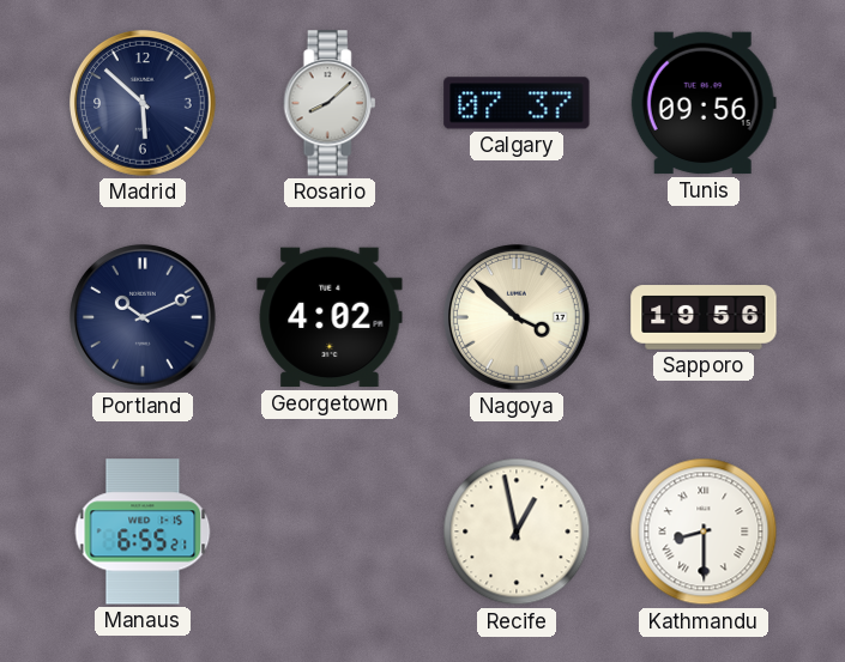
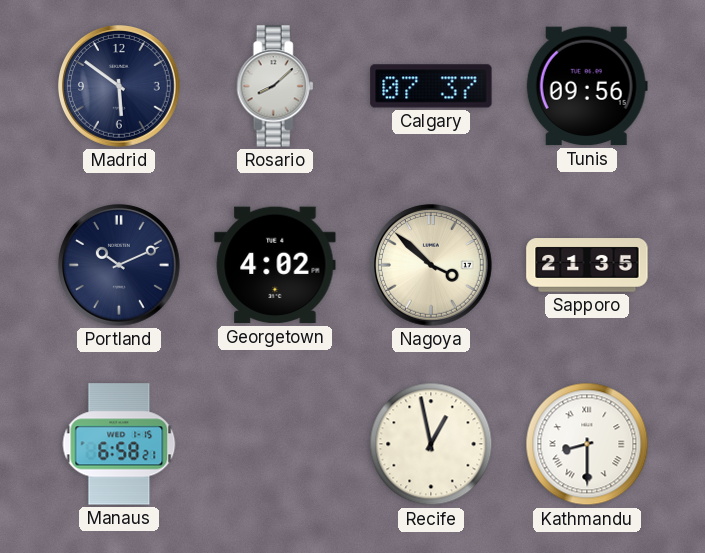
Madrid: 5:52 -> 5:51 (120, 87)
Sapporo: 19:56 -> 21:35 (587, 265)
Manaus: 6:55 -> 6:58 (119, 444)
